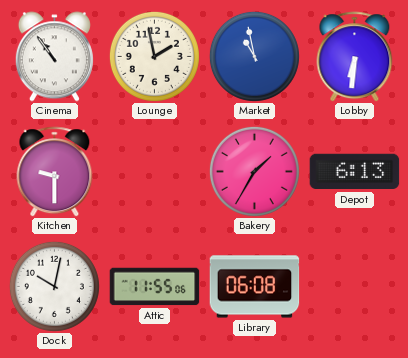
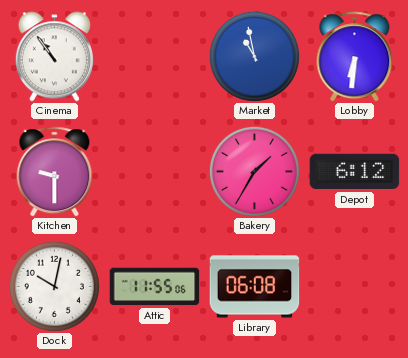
Lounge: 1:58 -> none (154, 56)
Depot: 6:13 -> 6:12 (355, 172)
